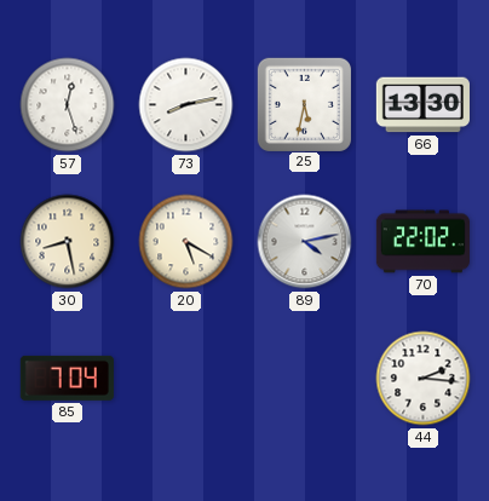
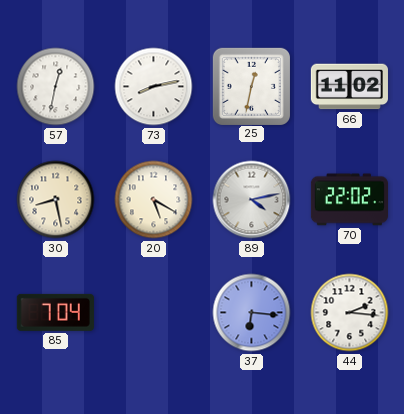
57: 12:27 -> 12:32 (56, 87)
25: 5:32 -> 12:32 (251, 86)
66: 13:30 -> 11:02 (349, 87)
37: none -> 6:16 (252, 313)
